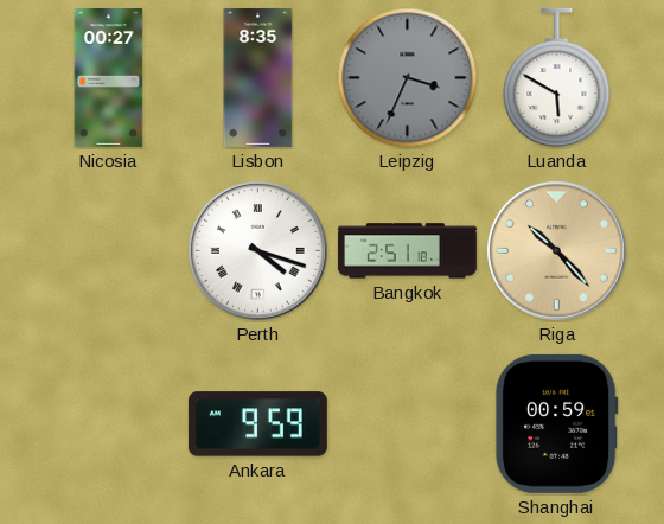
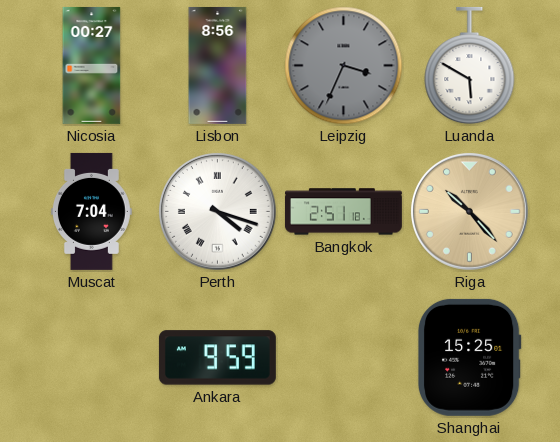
Lisbon: 8:35 -> 8:56 (218, 65)
Muscat: none -> 7:04 (91, 211)
Shanghai: 00:59 -> 15:25 (469, 357)
